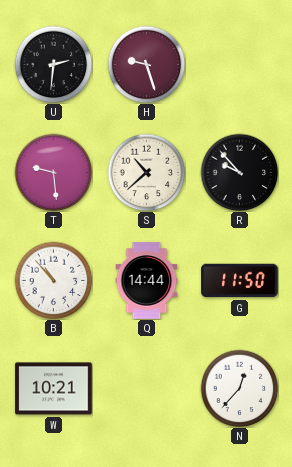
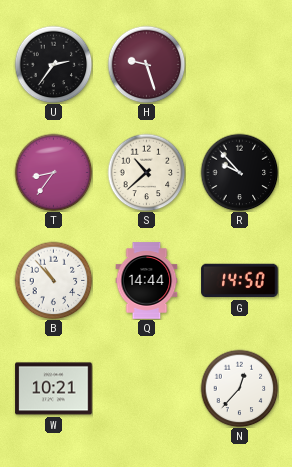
U: 2:31 -> 2:36 (53, 64)
T: 9:29 -> 8:36 (53, 172)
G: 11:50 -> 14:50 (240, 281)
